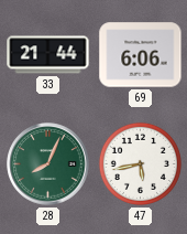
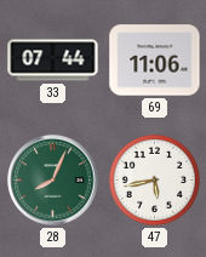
33: 21:44 -> 07:44 (53, 61)
69: 6:06 -> 11:06 (155, 61)
